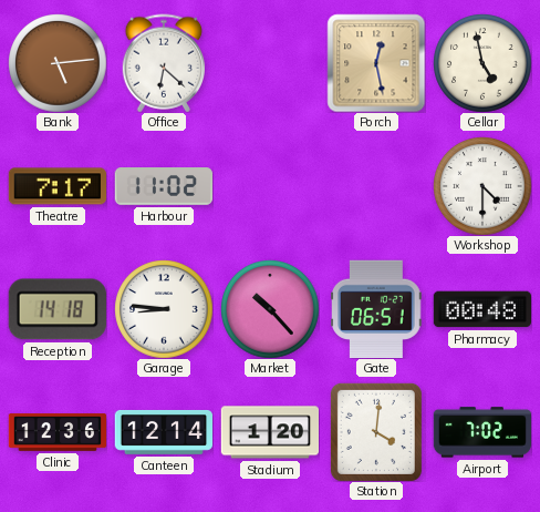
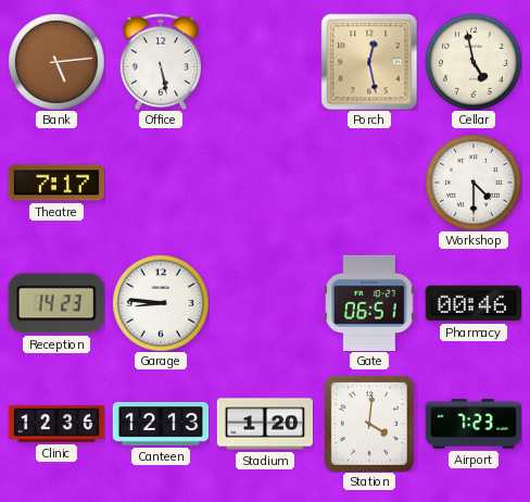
Office: 6:22 -> 5:28 (160, 62)
Harbour: 11:02 -> none (164, 186)
Reception: 14:18 -> 14:23 (56, 303)
Market: 10:23 -> none (270, 309)
Pharmacy: 00:48 -> 00:46 (472, 303)
Canteen: 12:14 -> 12:13 (160, 424)
Airport: 7:02 -> 7:23 (472, 424)
